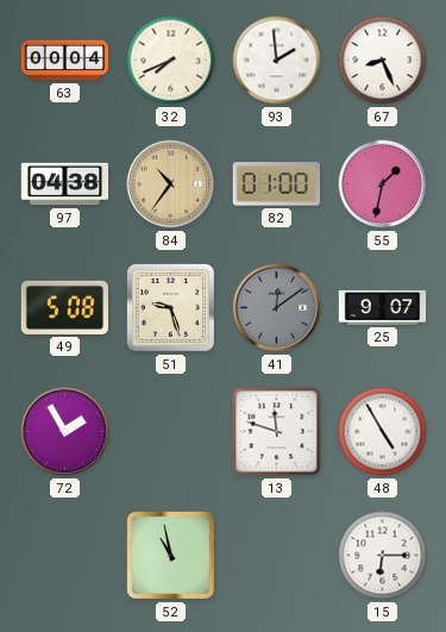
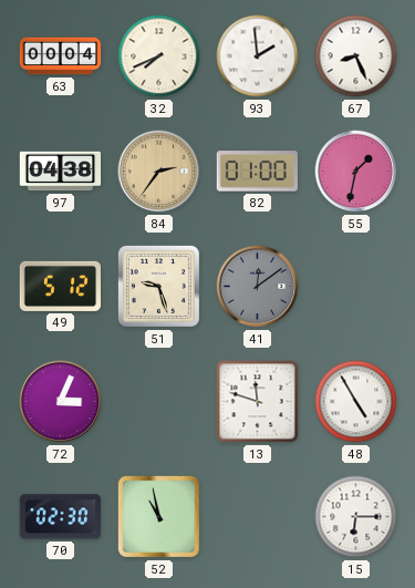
84: 10:36 -> 2:36 (159, 172)
49: 5:08 -> 5:12 (60, 286)
25: 9:07 -> none (383, 307)
72: 1:55 -> 3:04 (61, 402)
70: none -> 02:30 (60, 517)
